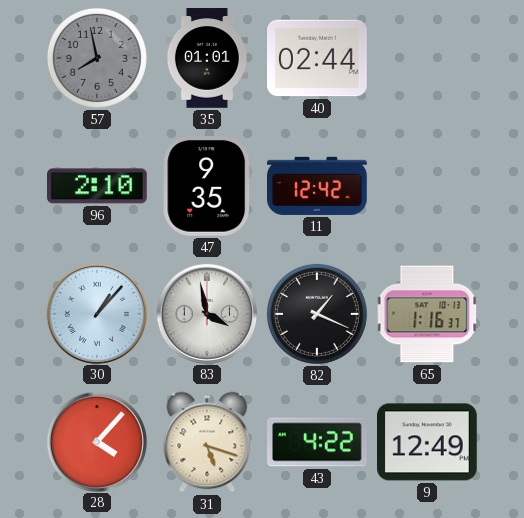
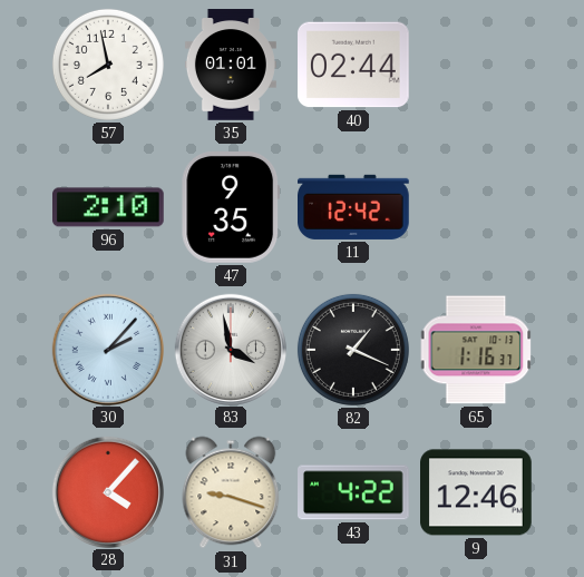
57 dial: grey -> white (108, 65)
30: 1:07 -> 2:07 (107, 349)
31: 5:18 -> 9:18 (231, 492)
9: 12:49 -> 12:46 (477, 492)
